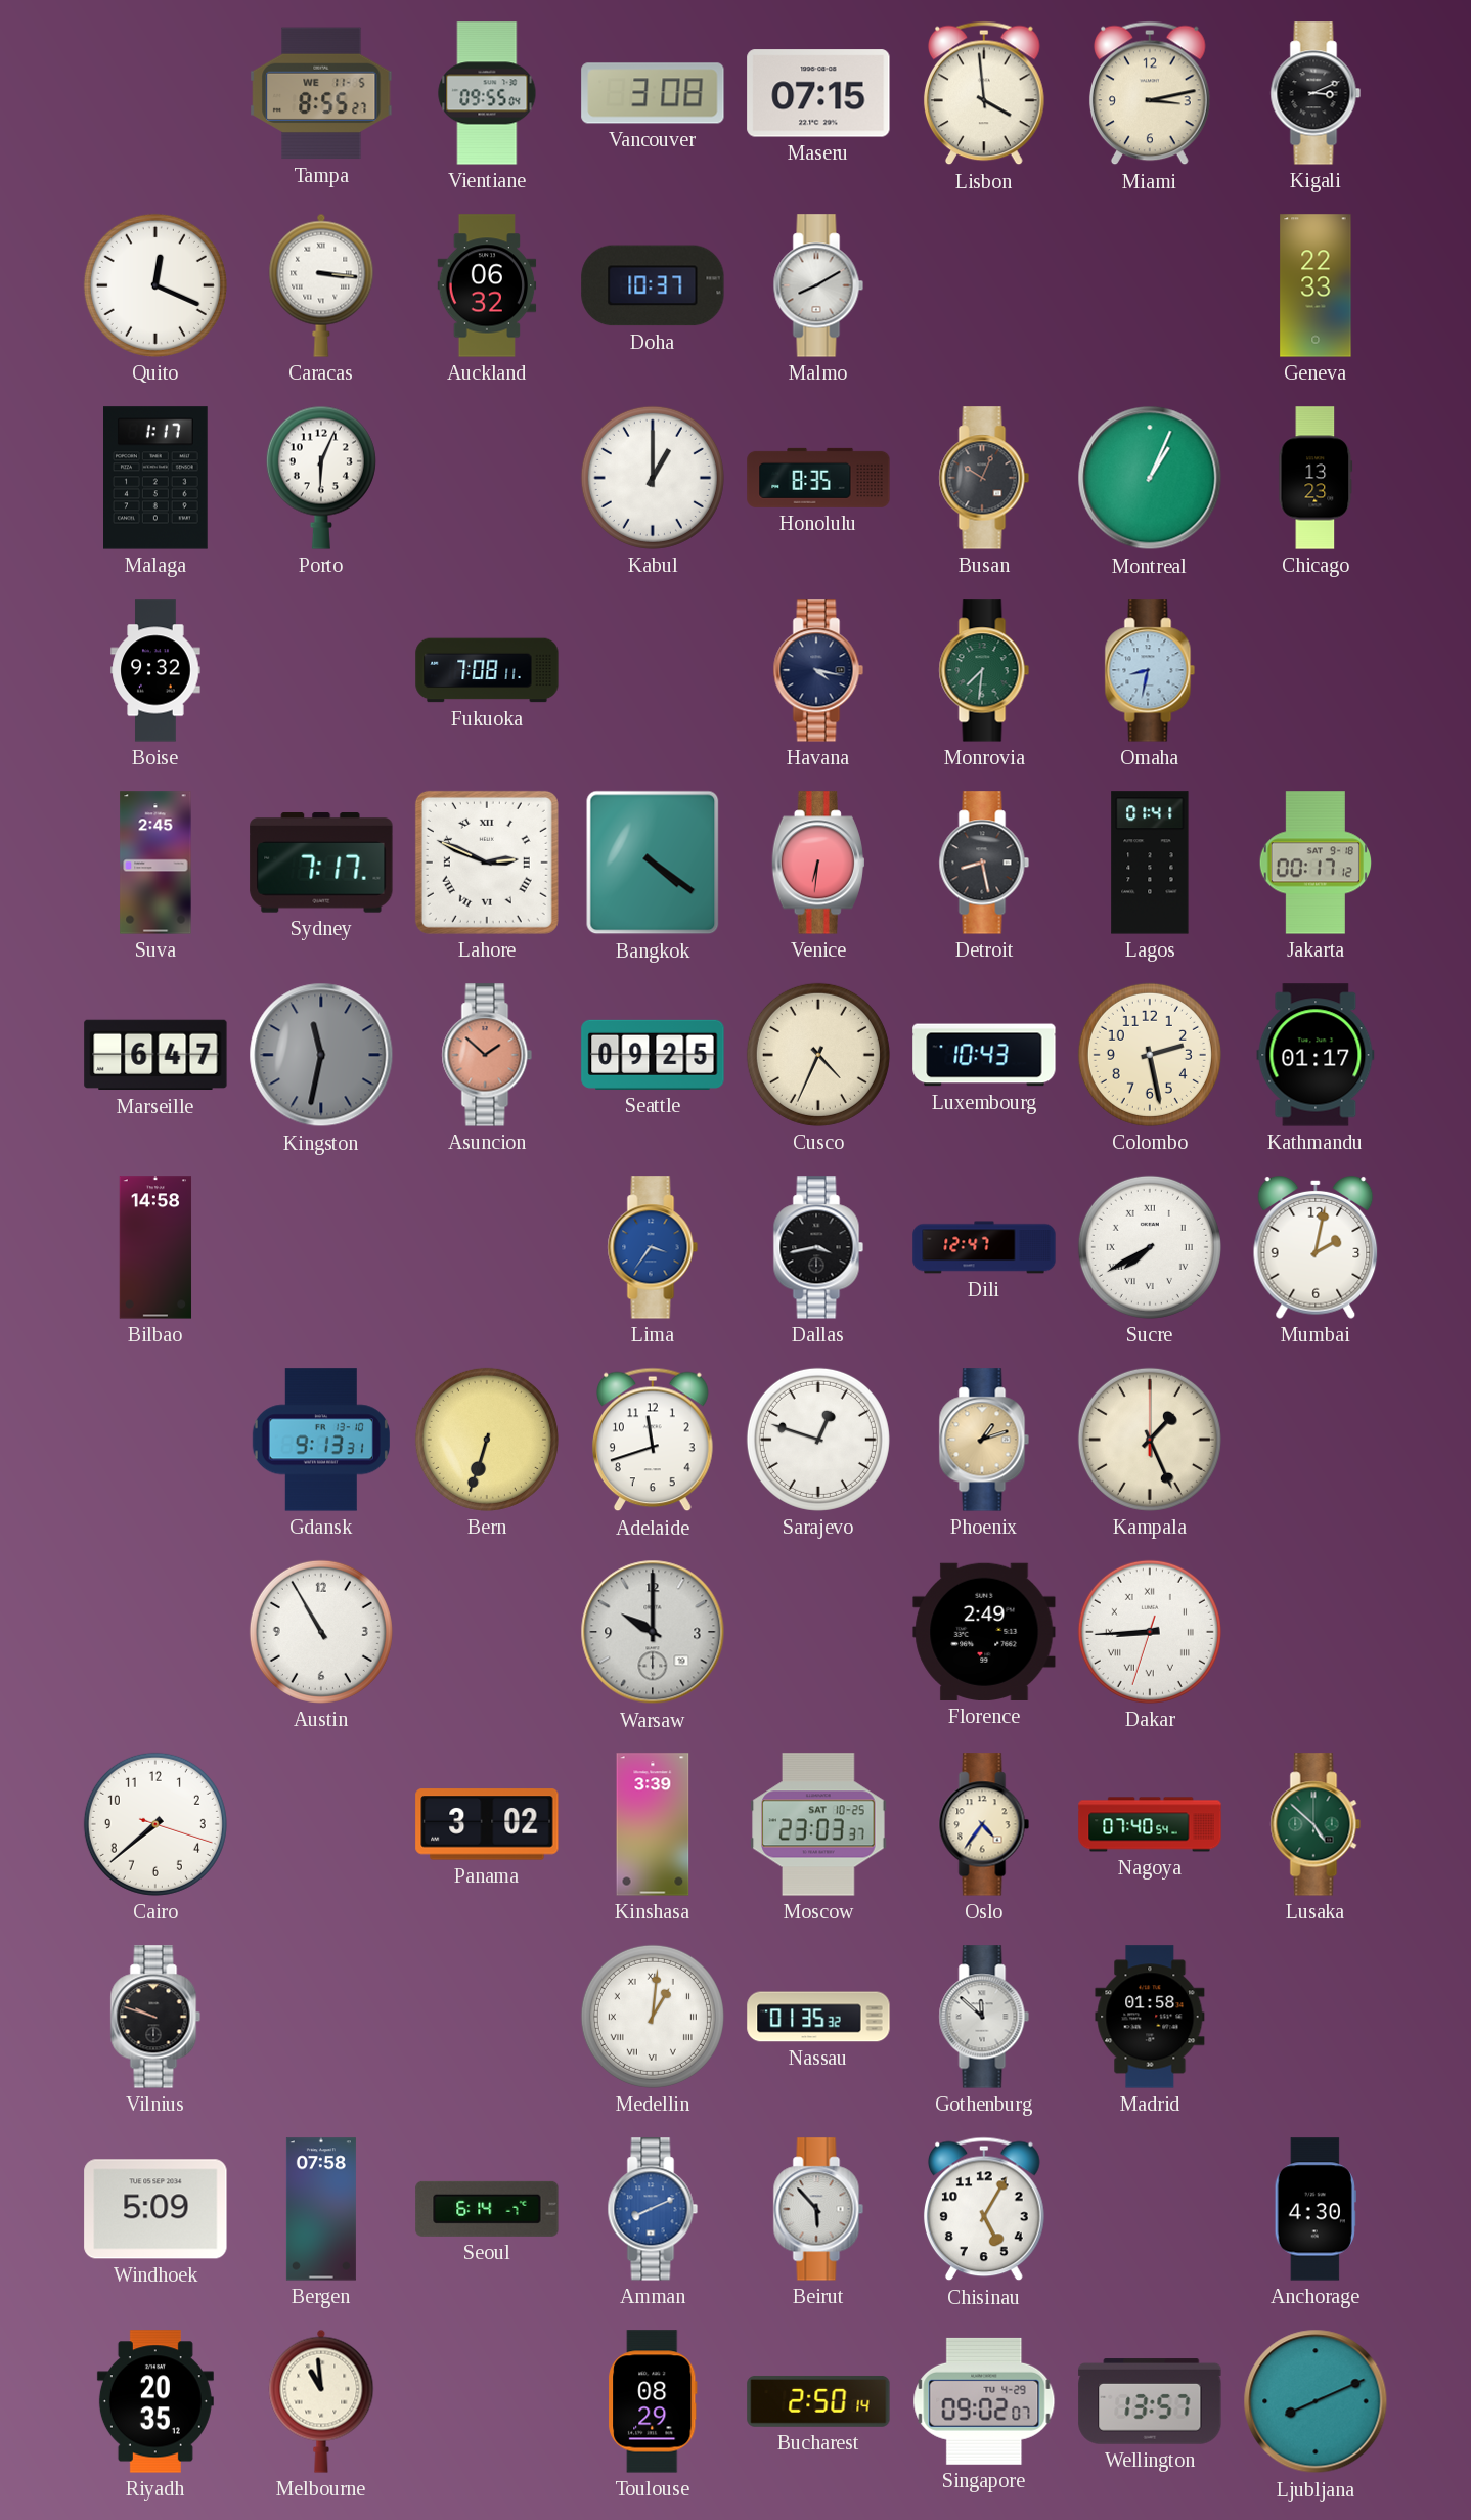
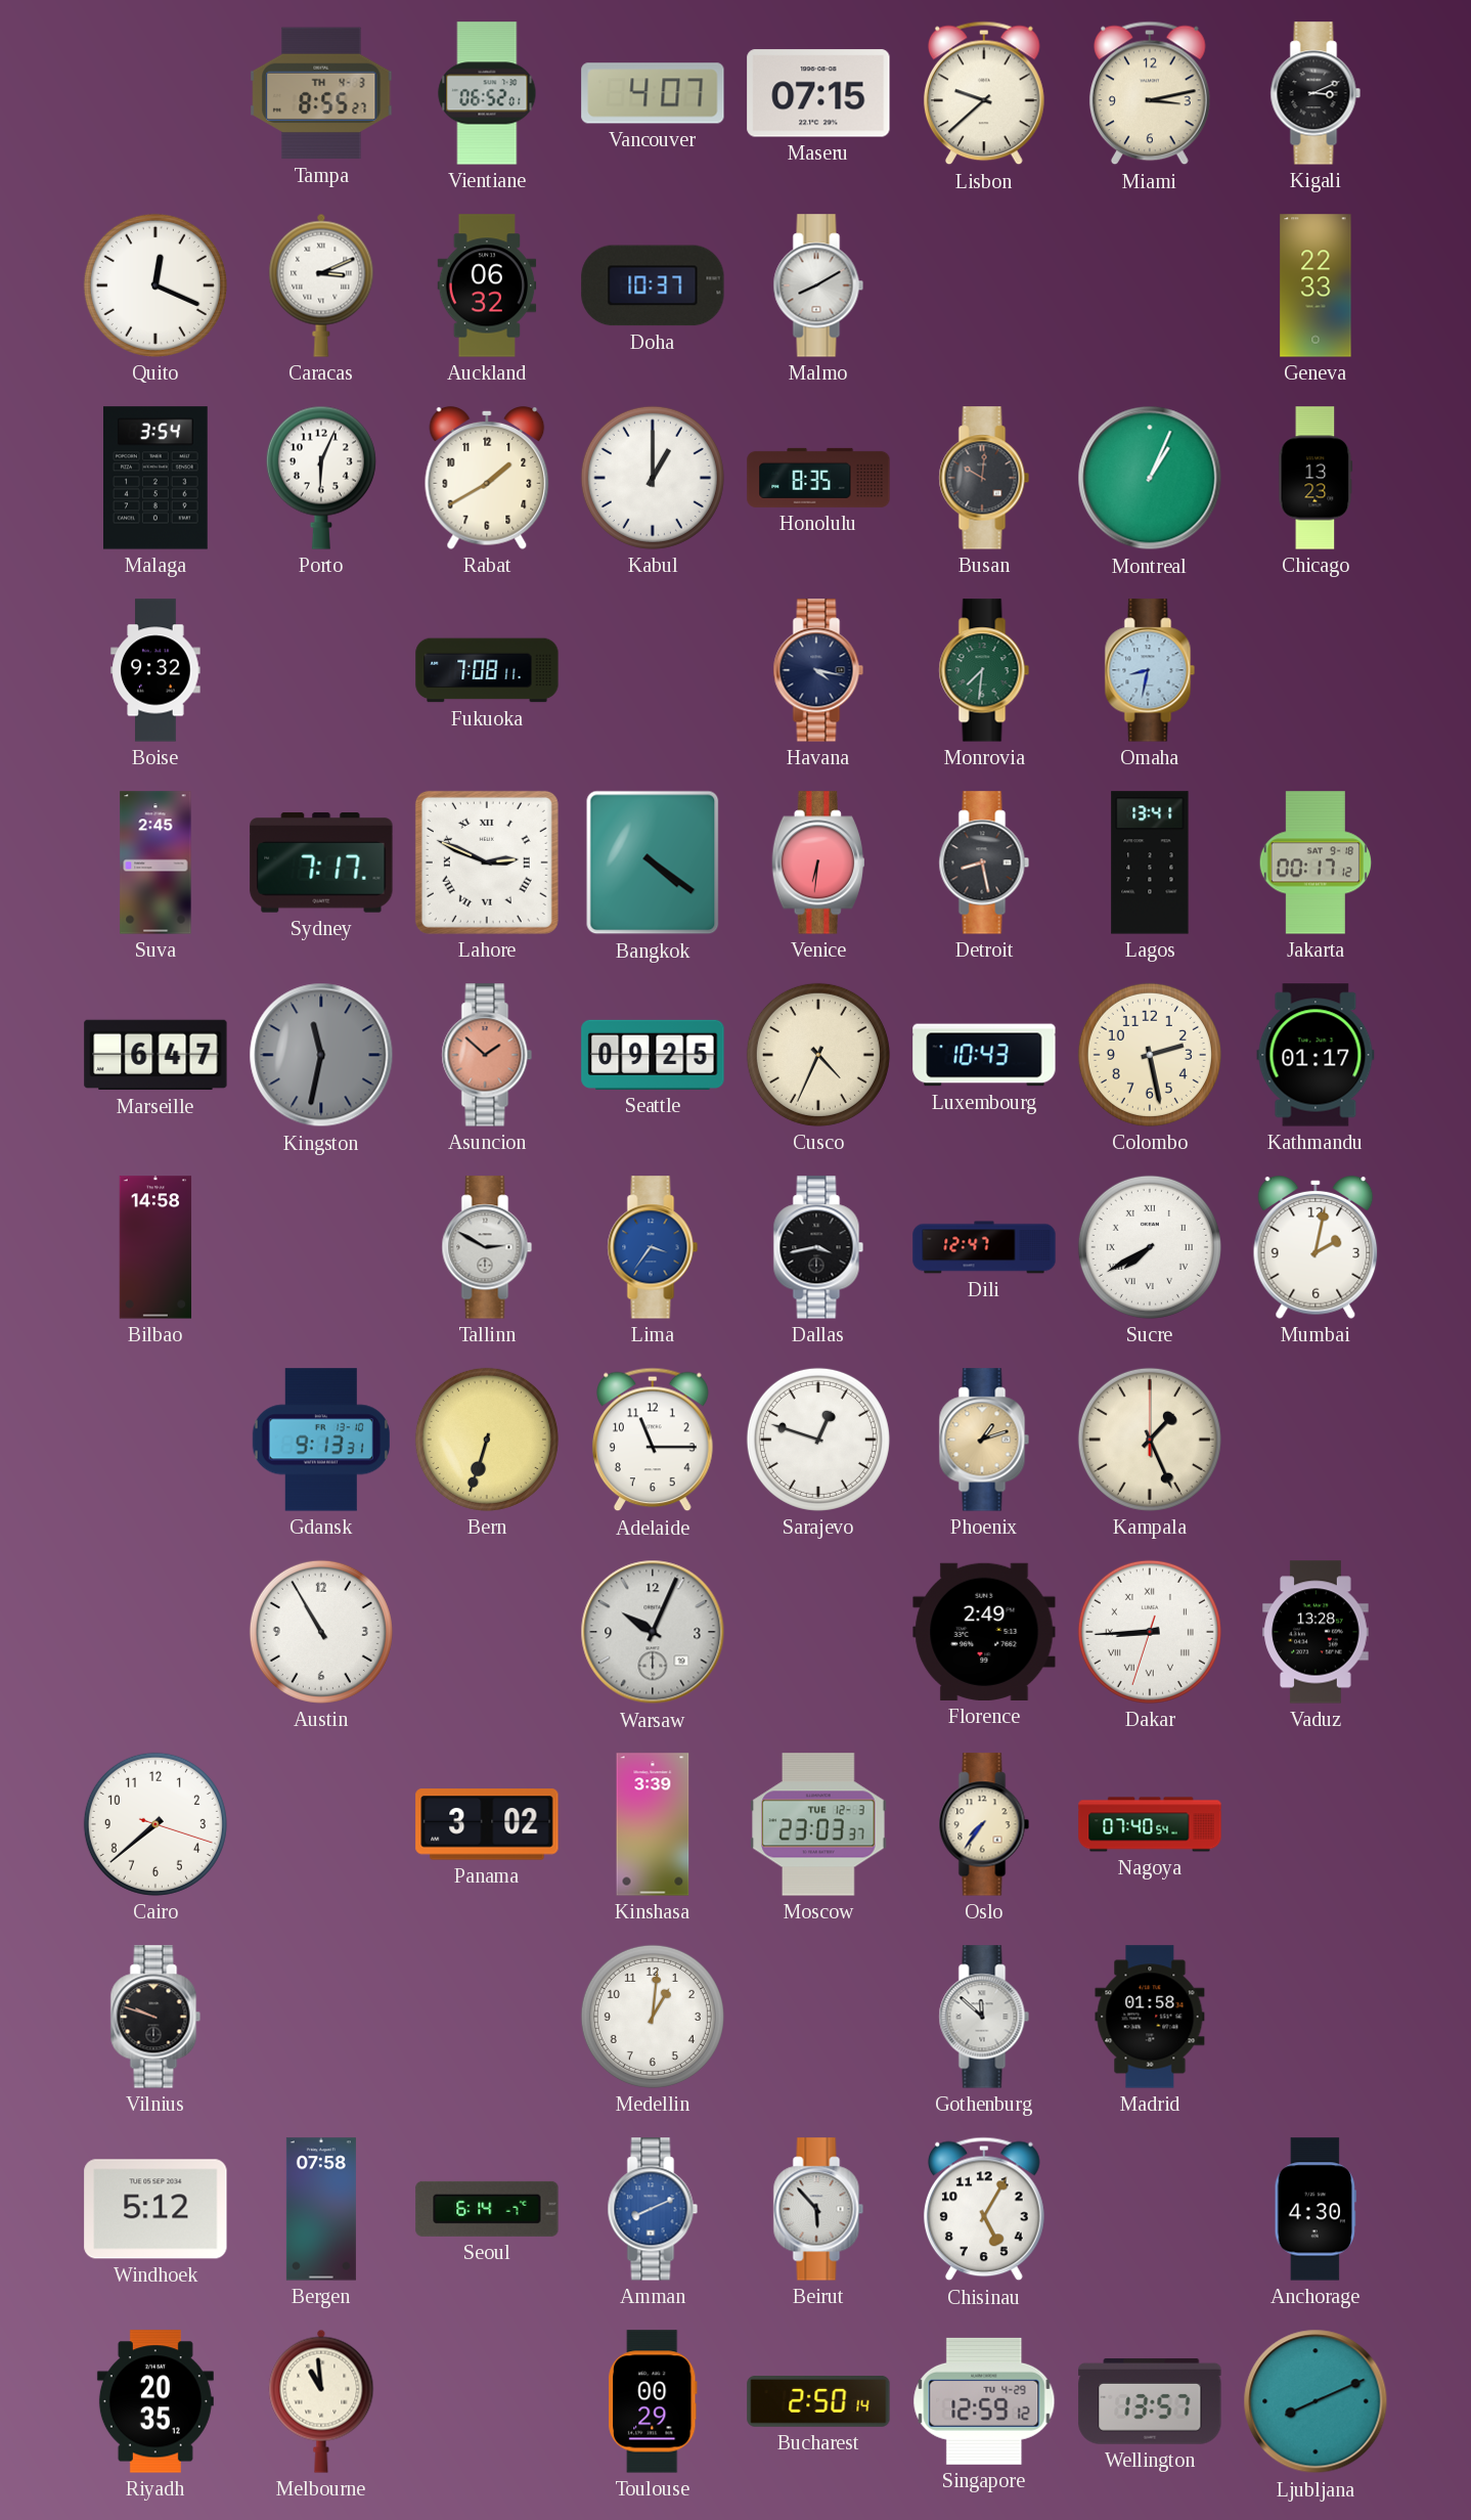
Tampa date: WE 11-5 -> TH 4-3 (321, 93)
Vientiane: 09:55 -> 06:52 (487, 93)
Vancouver: 3:08 -> 4:07 (653, 93)
Lisbon: 3:59 -> 9:38 (984, 93)
Caracas: 3:16 -> 3:11 (321, 285)
Malaga: 1:17 -> 3:54 (155, 478)
Rabat: none -> 1:40 (487, 478)
Busan: 10:04 -> 10:01 (984, 478)
Lagos: 01:41 -> 13:41 (1150, 863)
Tallinn: none -> 2:50 (487, 1247)
Adelaide: 11:42 -> 11:15 (653, 1440)
Warsaw: 10:00 -> 10:04 (653, 1632)
Vaduz: none -> 13:28 (1316, 1632)
Moscow date: SAT 10-25 -> TUE 12-3 (818, 1824)
Oslo: 4:36 -> 7:36 (984, 1824)
Lusaka: 4:52 -> none (1316, 1824)
Medellin numerals: Roman -> Arabic (653, 2017)
Nassau: 01:35 -> none (818, 2017)
Windhoek: 5:09 -> 5:12 (155, 2209)
Toulouse: 08:29 -> 00:29 (653, 2401)
Singapore: 09:02 -> 12:59 (984, 2401)
